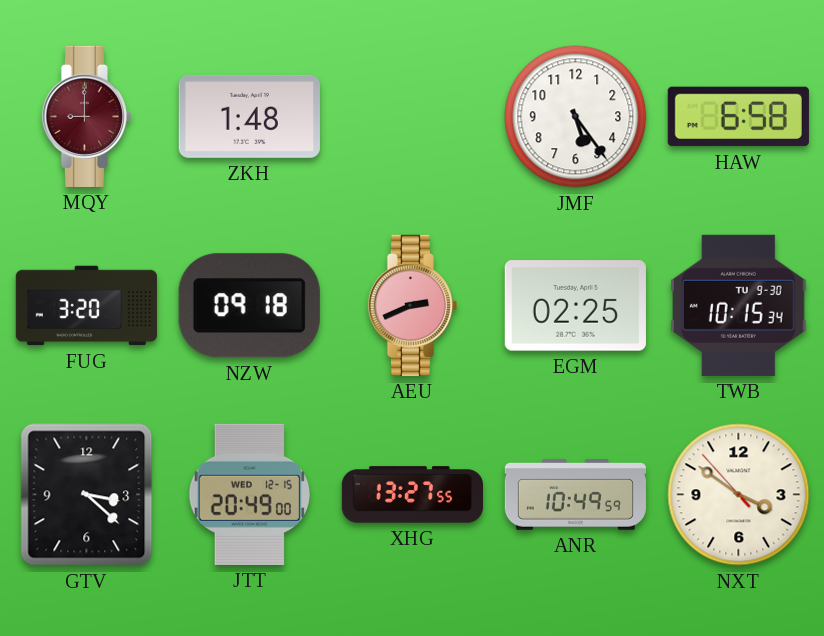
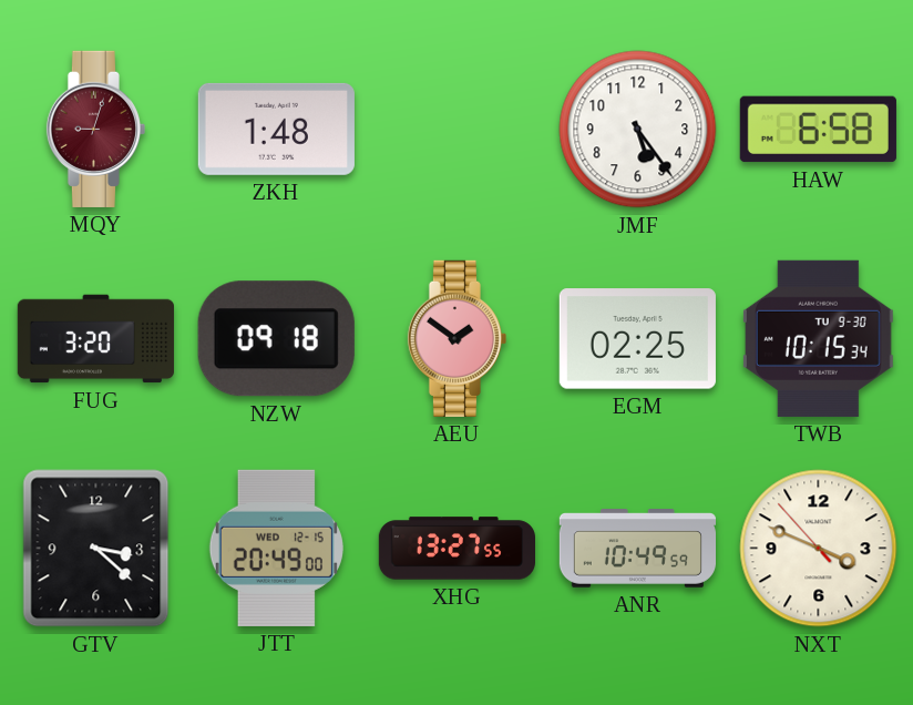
MQY: 9:00 -> 9:03 (95, 129)
AEU: 2:41 -> 1:51 (456, 338)
NXT: 3:50 -> 3:48 (819, 549)
